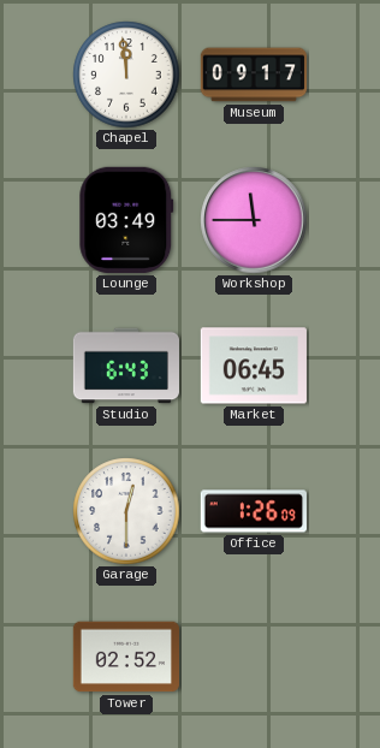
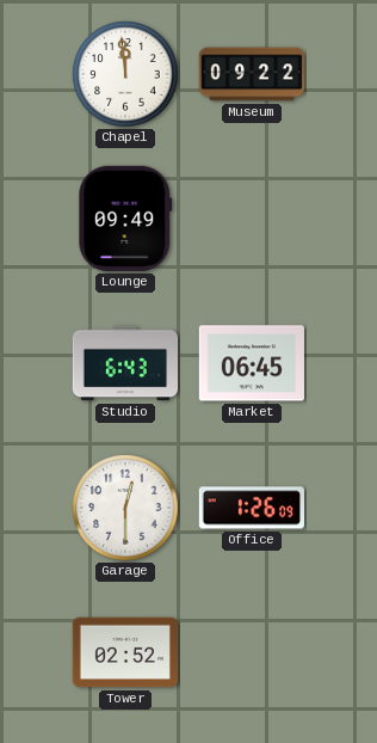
Museum: 09:17 -> 09:22 (251, 74)
Lounge: 03:49 -> 09:49 (125, 219)
Workshop: 11:45 -> none (254, 220)
